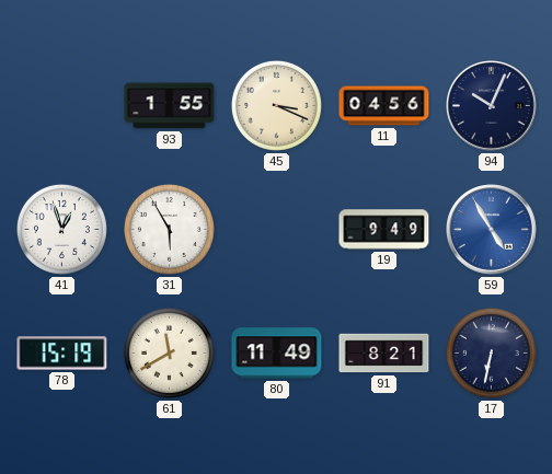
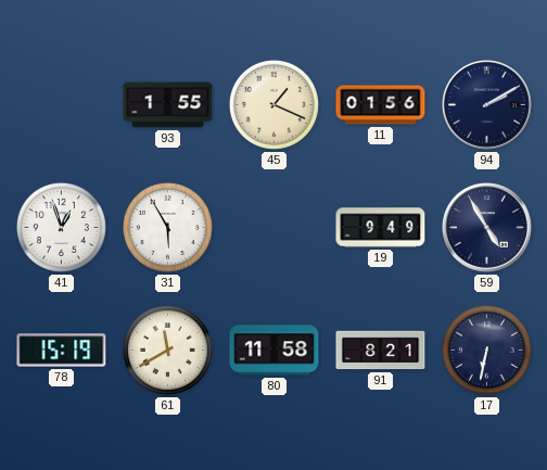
45: 3:19 -> 1:19 (273, 104)
11: 04:56 -> 01:56 (381, 105)
94: 10:04 -> 2:10 (487, 105)
59 dial: blue -> navy (487, 228)
80: 11:49 -> 11:58 (275, 351)
